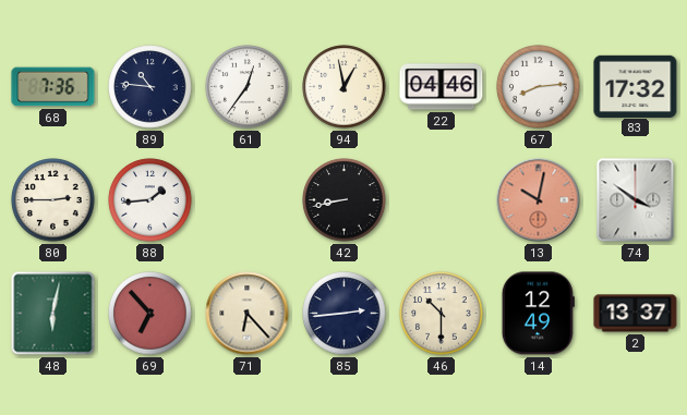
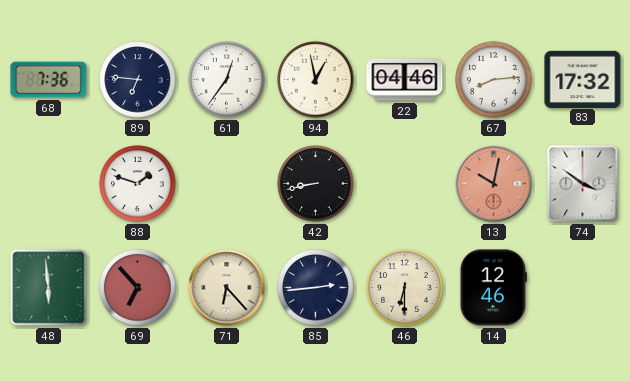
89: 10:46 -> 6:46 (138, 80)
80: 2:45 -> none (53, 200)
88: 1:44 -> 1:48 (138, 184)
48: 6:02 -> 5:59 (49, 288)
46: 10:30 -> 6:30 (405, 288)
14: 12:49 -> 12:46 (493, 288)
2: 13:37 -> none (636, 314)
